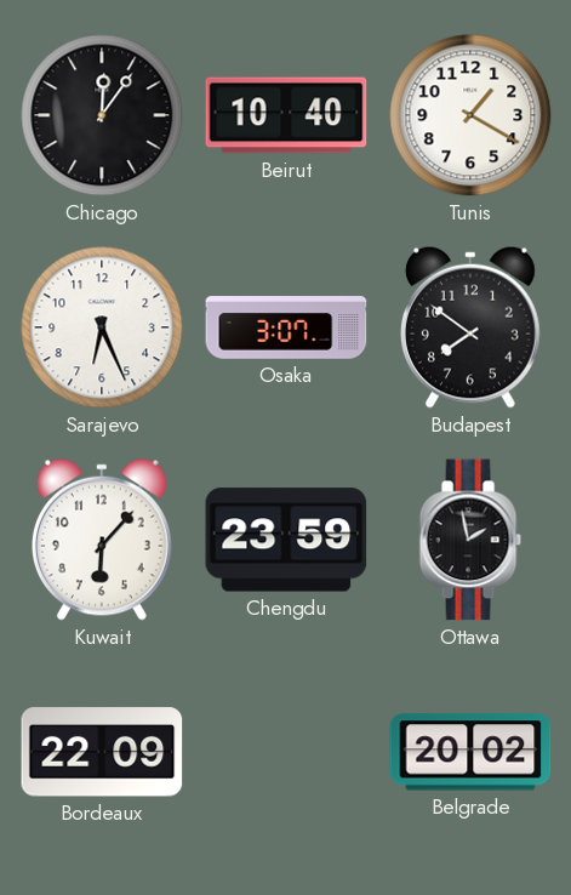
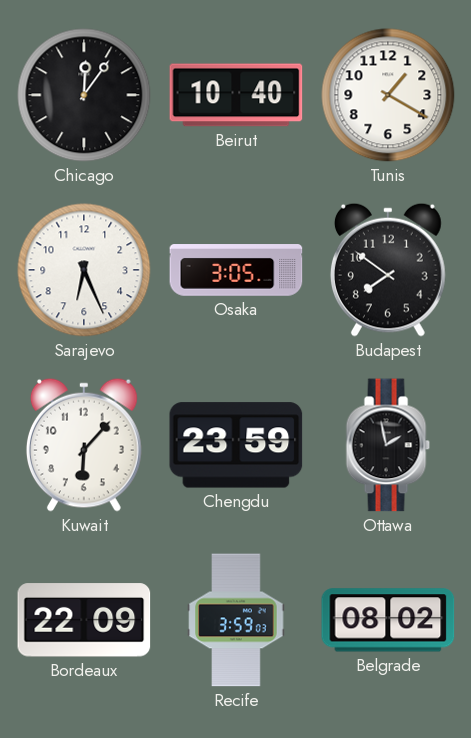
Osaka: 3:07 -> 3:05 (236, 270)
Recife: none -> 3:59 (236, 620)
Belgrade: 20:02 -> 08:02 (388, 620)
